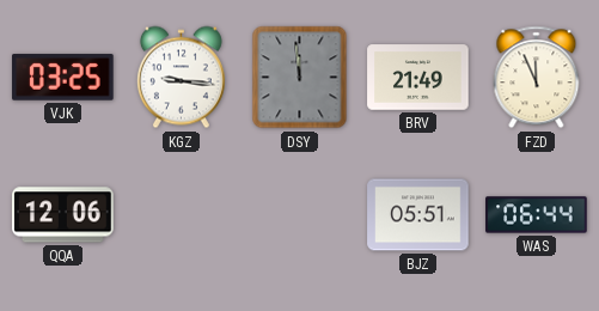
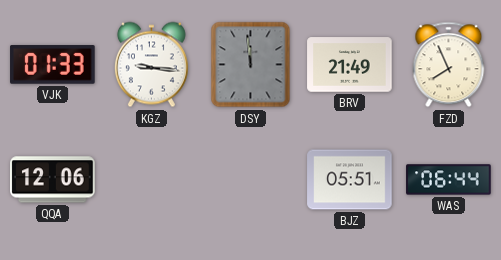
VJK: 03:25 -> 01:33 (53, 65)
FZD: 11:56 -> 7:56 (449, 65)
